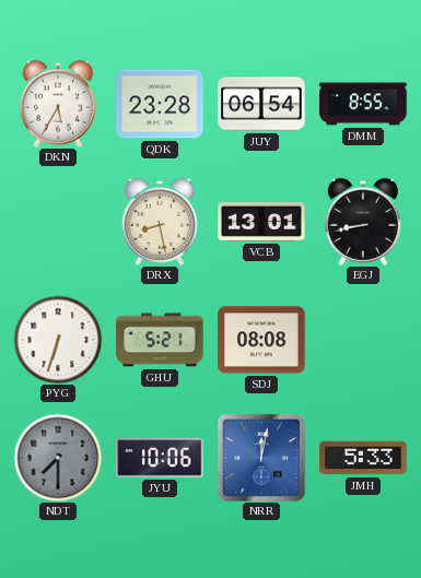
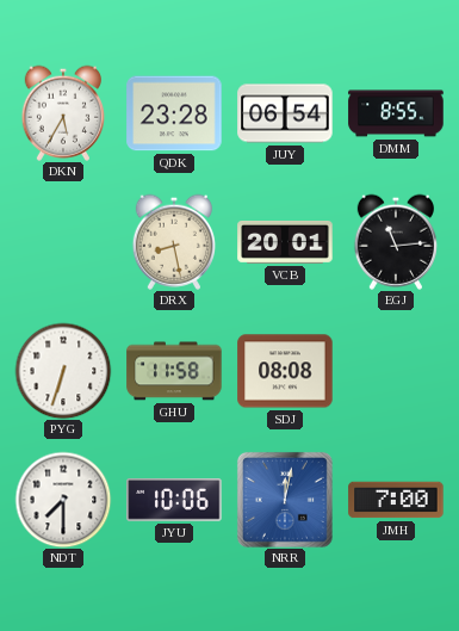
VCB: 13:01 -> 20:01 (285, 243)
EGJ: 8:43 -> 11:14 (395, 242)
GHU: 5:21 -> 11:58 (174, 371)
NDT dial: grey -> white (63, 500)
JMH: 5:33 -> 7:00 (396, 500)
